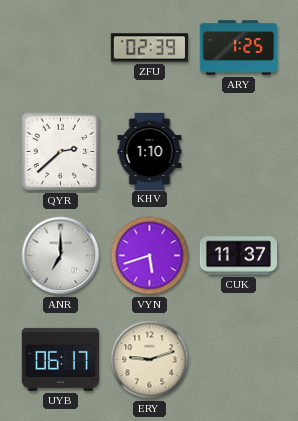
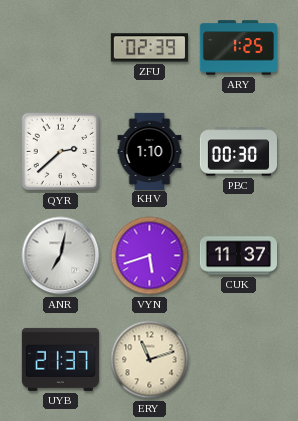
PBC: none -> 00:30 (238, 152)
ANR: 7:00 -> 7:02 (61, 256)
UYB: 06:17 -> 21:37 (60, 359)
ERY: 9:12 -> 11:12 (150, 360)
